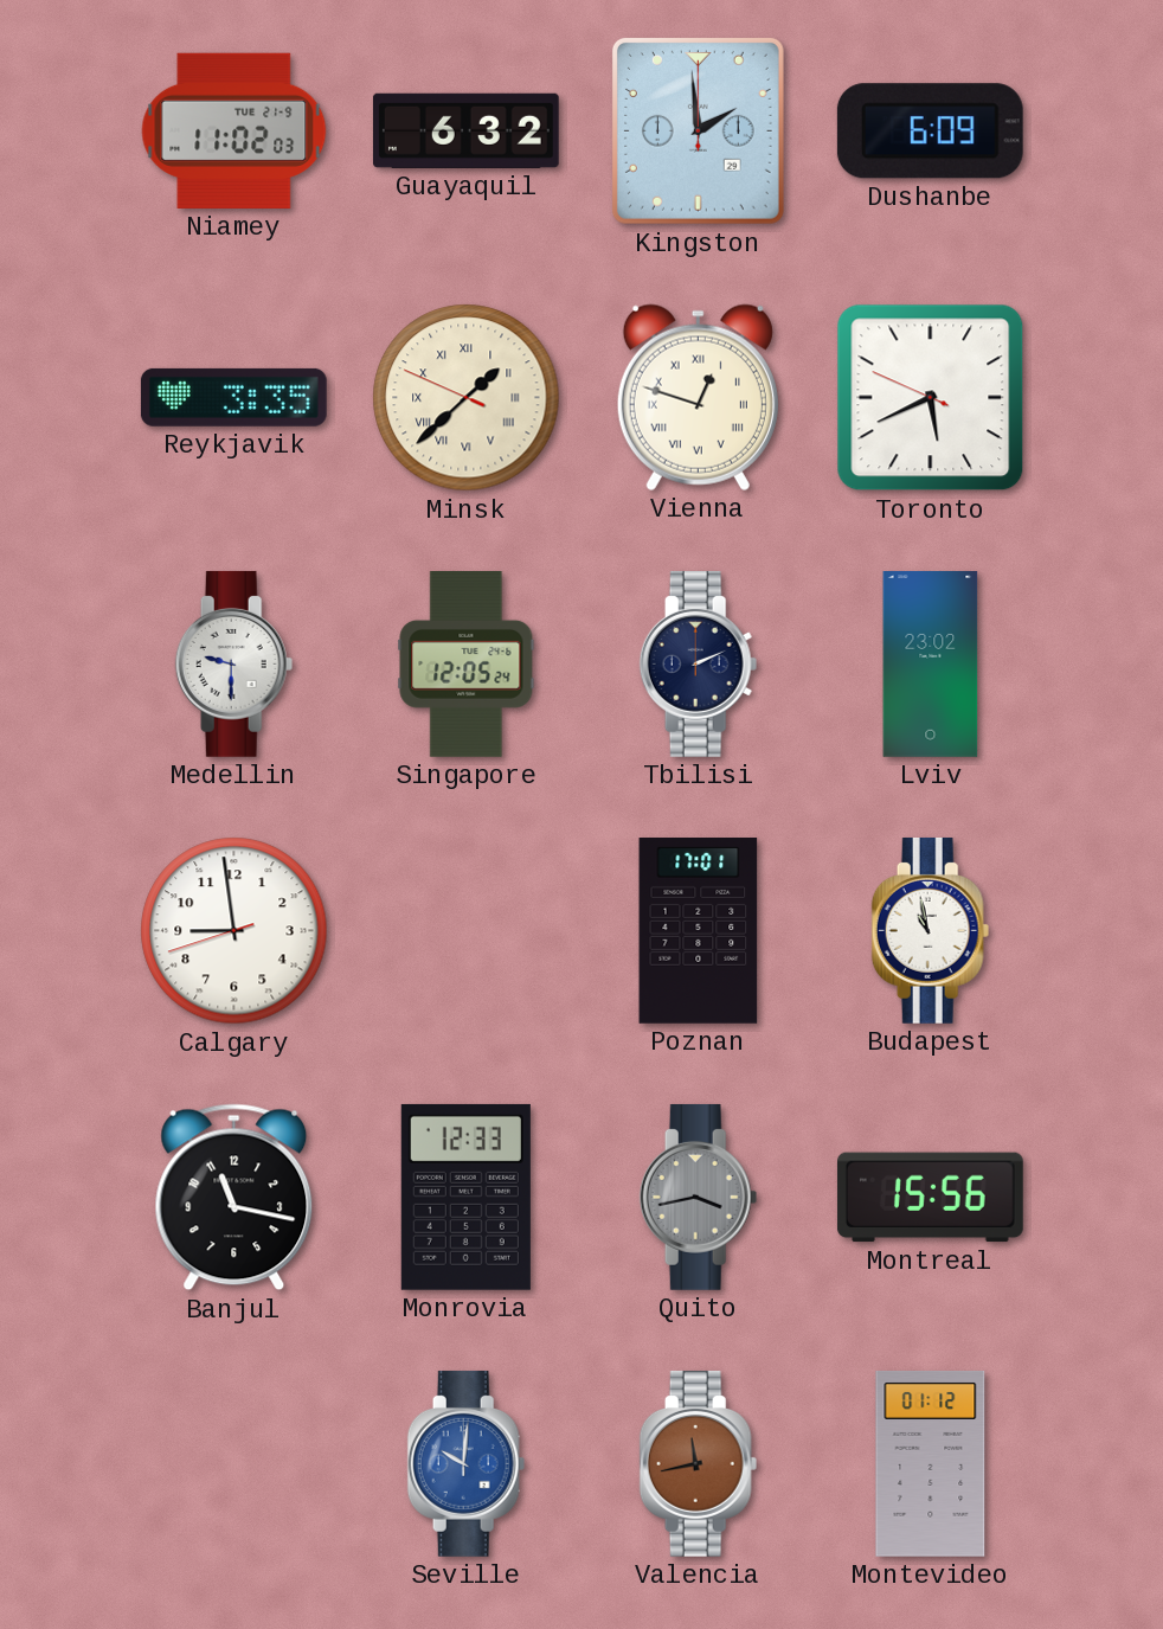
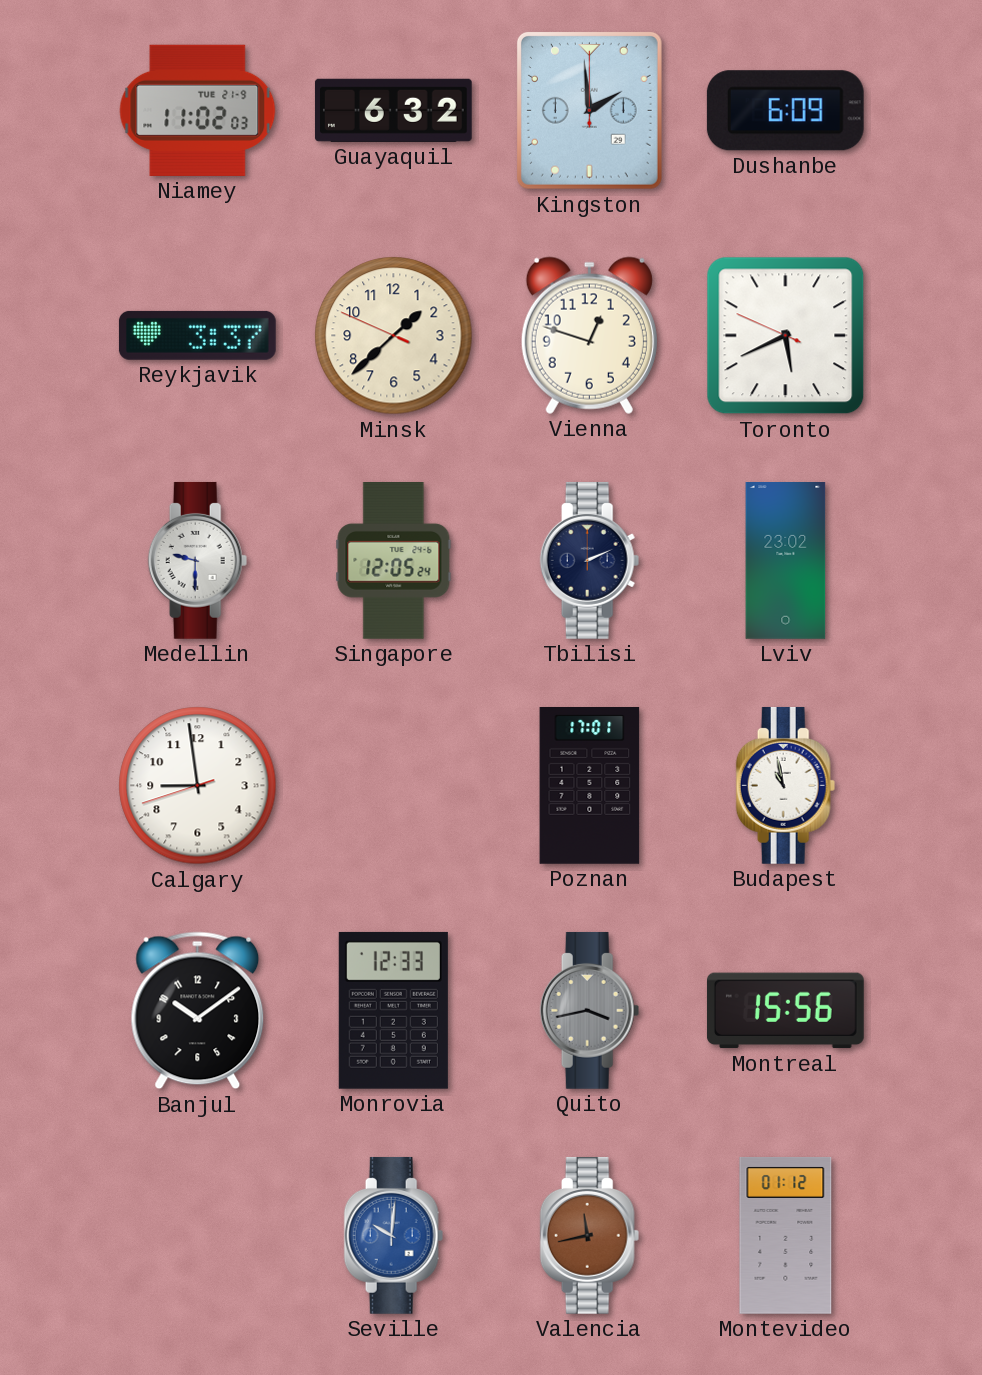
Reykjavik: 3:35 -> 3:37 (197, 335)
Minsk numerals: Roman -> Arabic (394, 336)
Vienna numerals: Roman -> Arabic (589, 335)
Banjul: 11:17 -> 10:09 (198, 1011)
